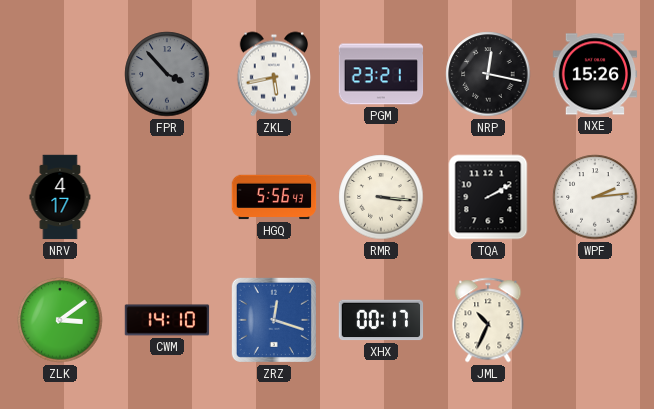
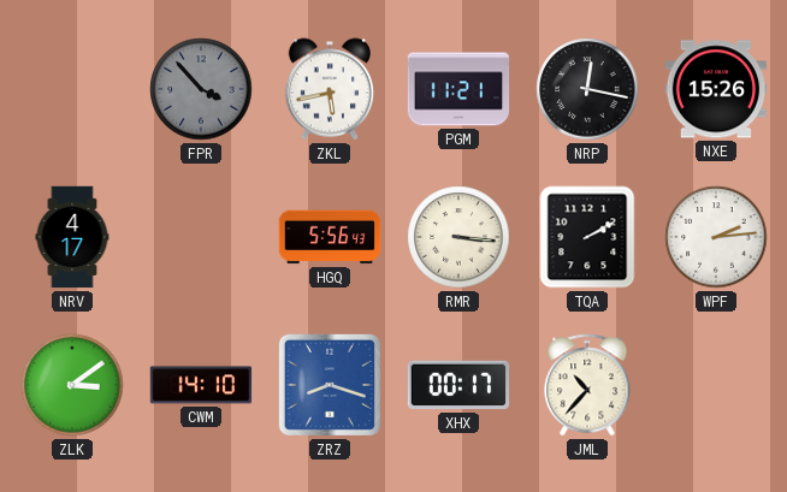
PGM: 23:21 -> 11:21 (458, 89)
ZRZ: 12:18 -> 8:18 (330, 385)
JML: 10:34 -> 10:37 (587, 385)
